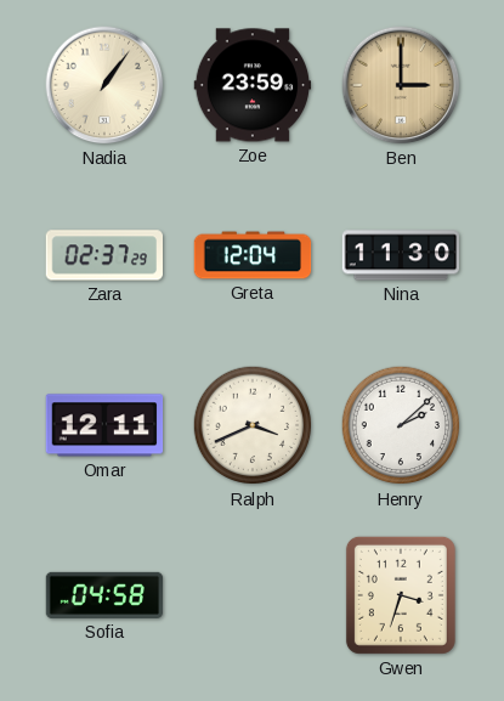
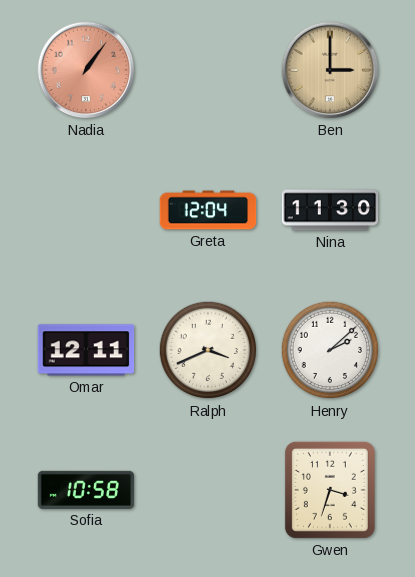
Nadia dial: cream -> salmon (86, 70)
Zoe: 23:59 -> none (253, 85)
Zara: 02:37 -> none (103, 255)
Sofia: 04:58 -> 10:58 (86, 490)
